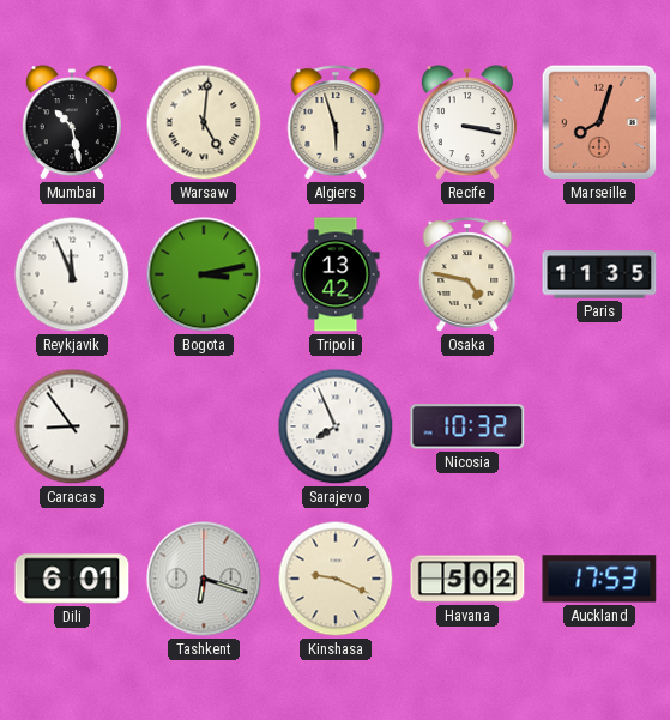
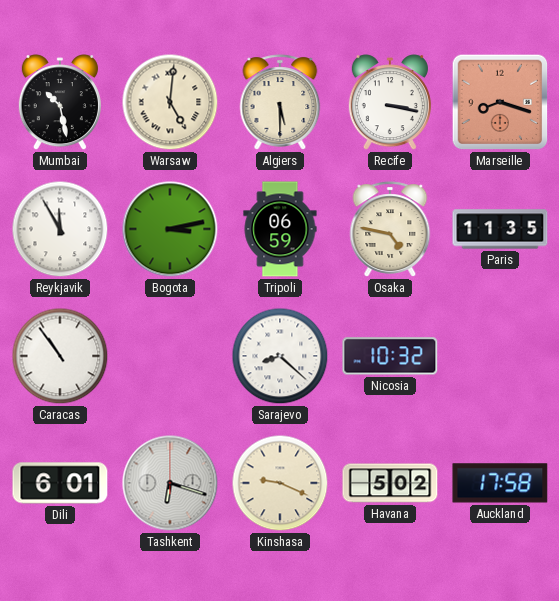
Algiers: 5:57 -> 5:30 (280, 102)
Marseille: 8:03 -> 8:18 (500, 102)
Reykjavik: 11:56 -> 11:55 (60, 229)
Tripoli: 13:42 -> 06:59 (280, 229)
Caracas: 8:54 -> 10:54 (60, 356)
Sarajevo: 7:56 -> 8:22 (280, 356)
Auckland: 17:53 -> 17:58 (500, 483)
